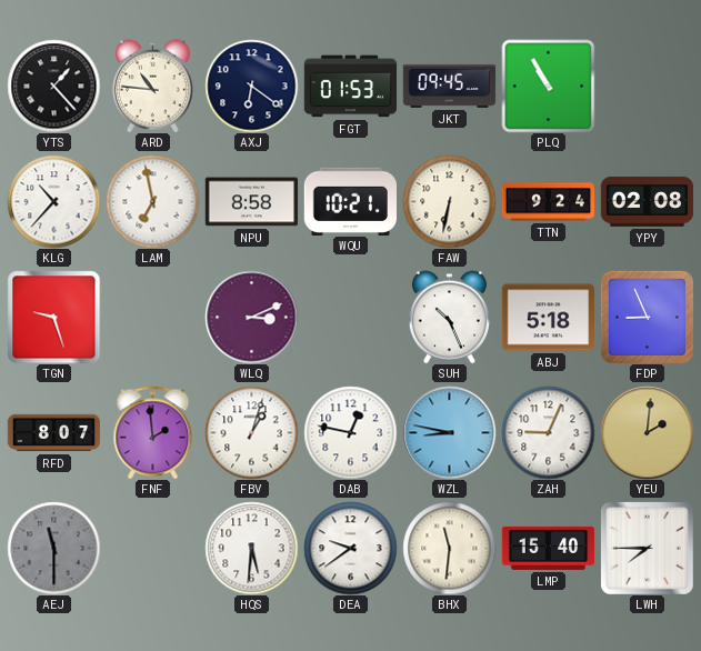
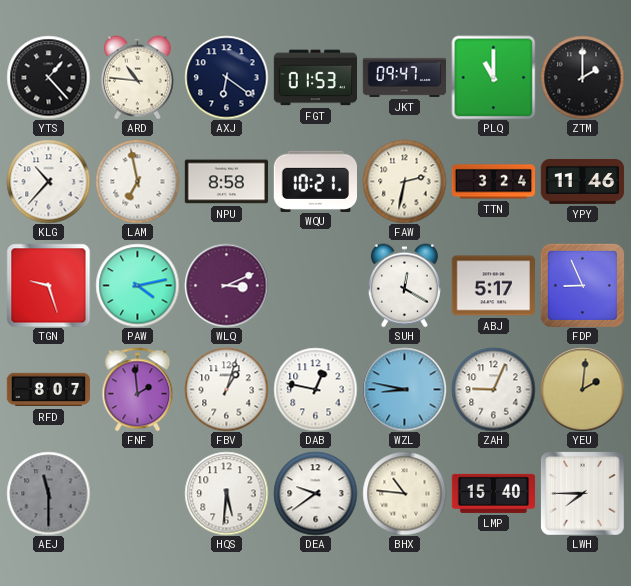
JKT: 09:45 -> 09:47 (404, 77)
PLQ: 10:55 -> 11:00 (493, 77)
ZTM: none -> 2:00 (582, 77)
FAW: 6:32 -> 2:32 (404, 181)
TTN: 9:24 -> 3:24 (493, 182)
YPY: 02:08 -> 11:46 (582, 181)
PAW: none -> 4:13 (137, 285)
SUH: 10:26 -> 12:20 (404, 285)
ABJ: 5:18 -> 5:17 (493, 286)
BHX: 11:31 -> 10:46 (404, 493)
